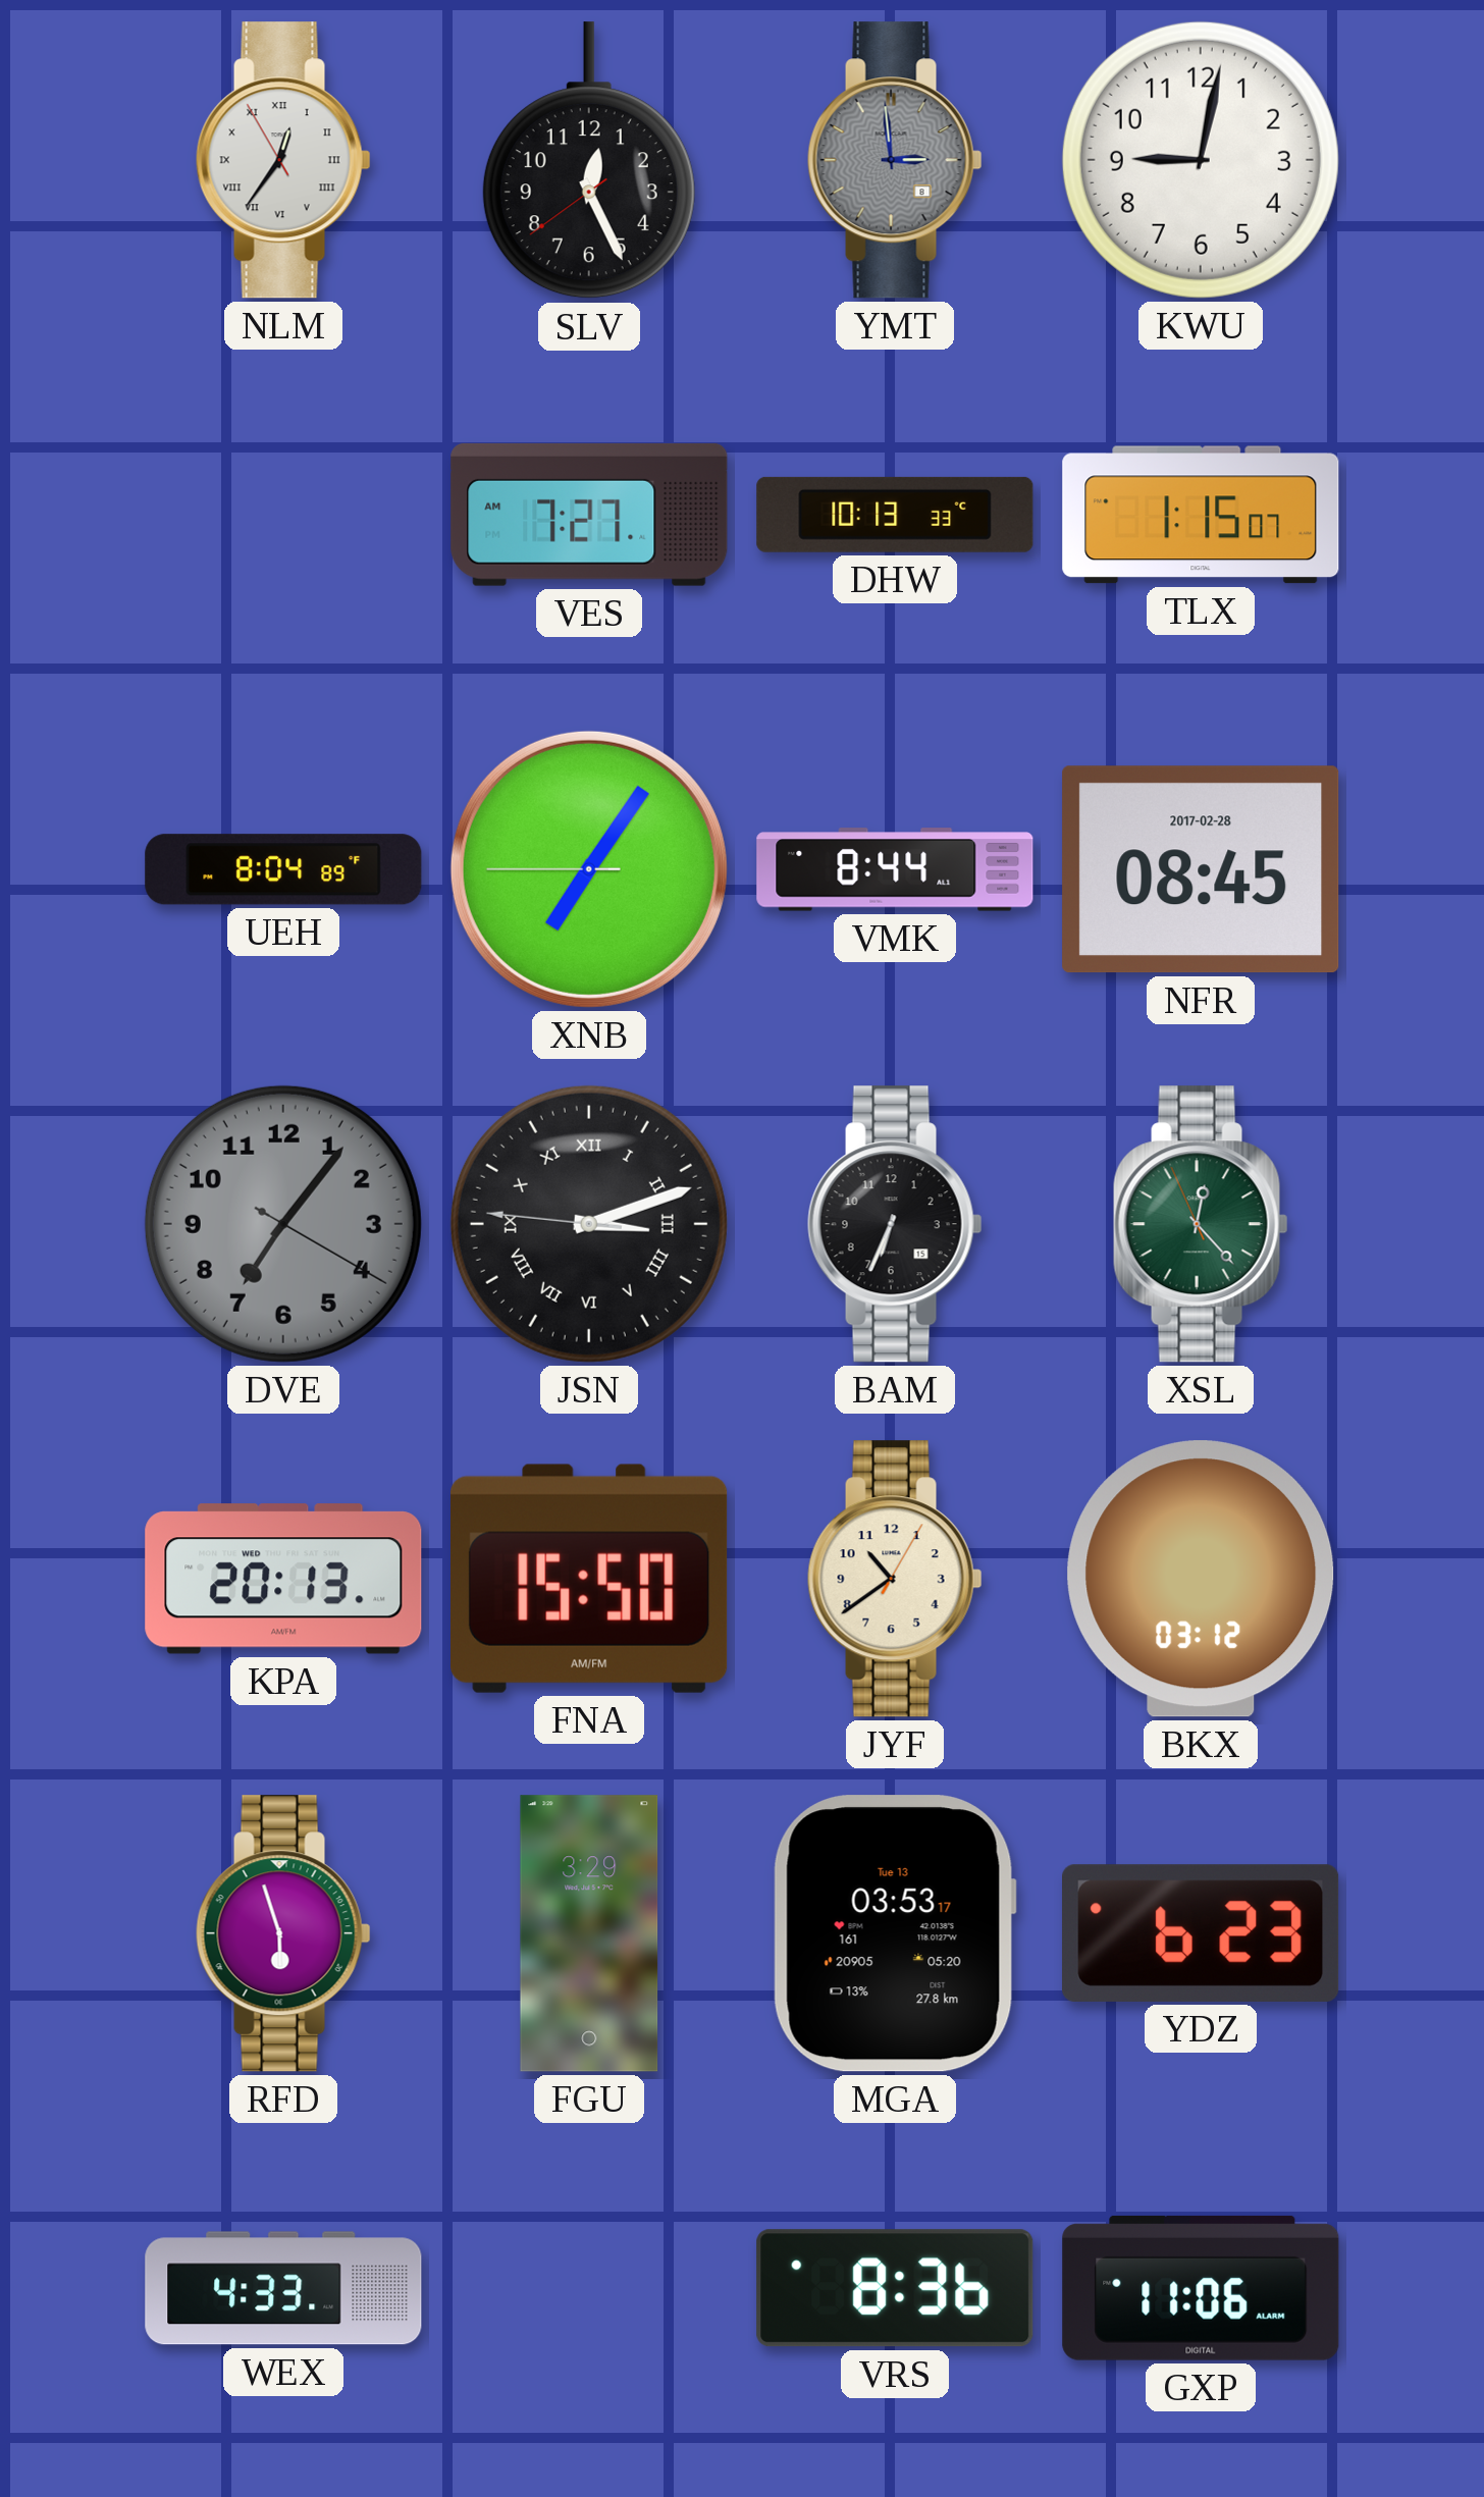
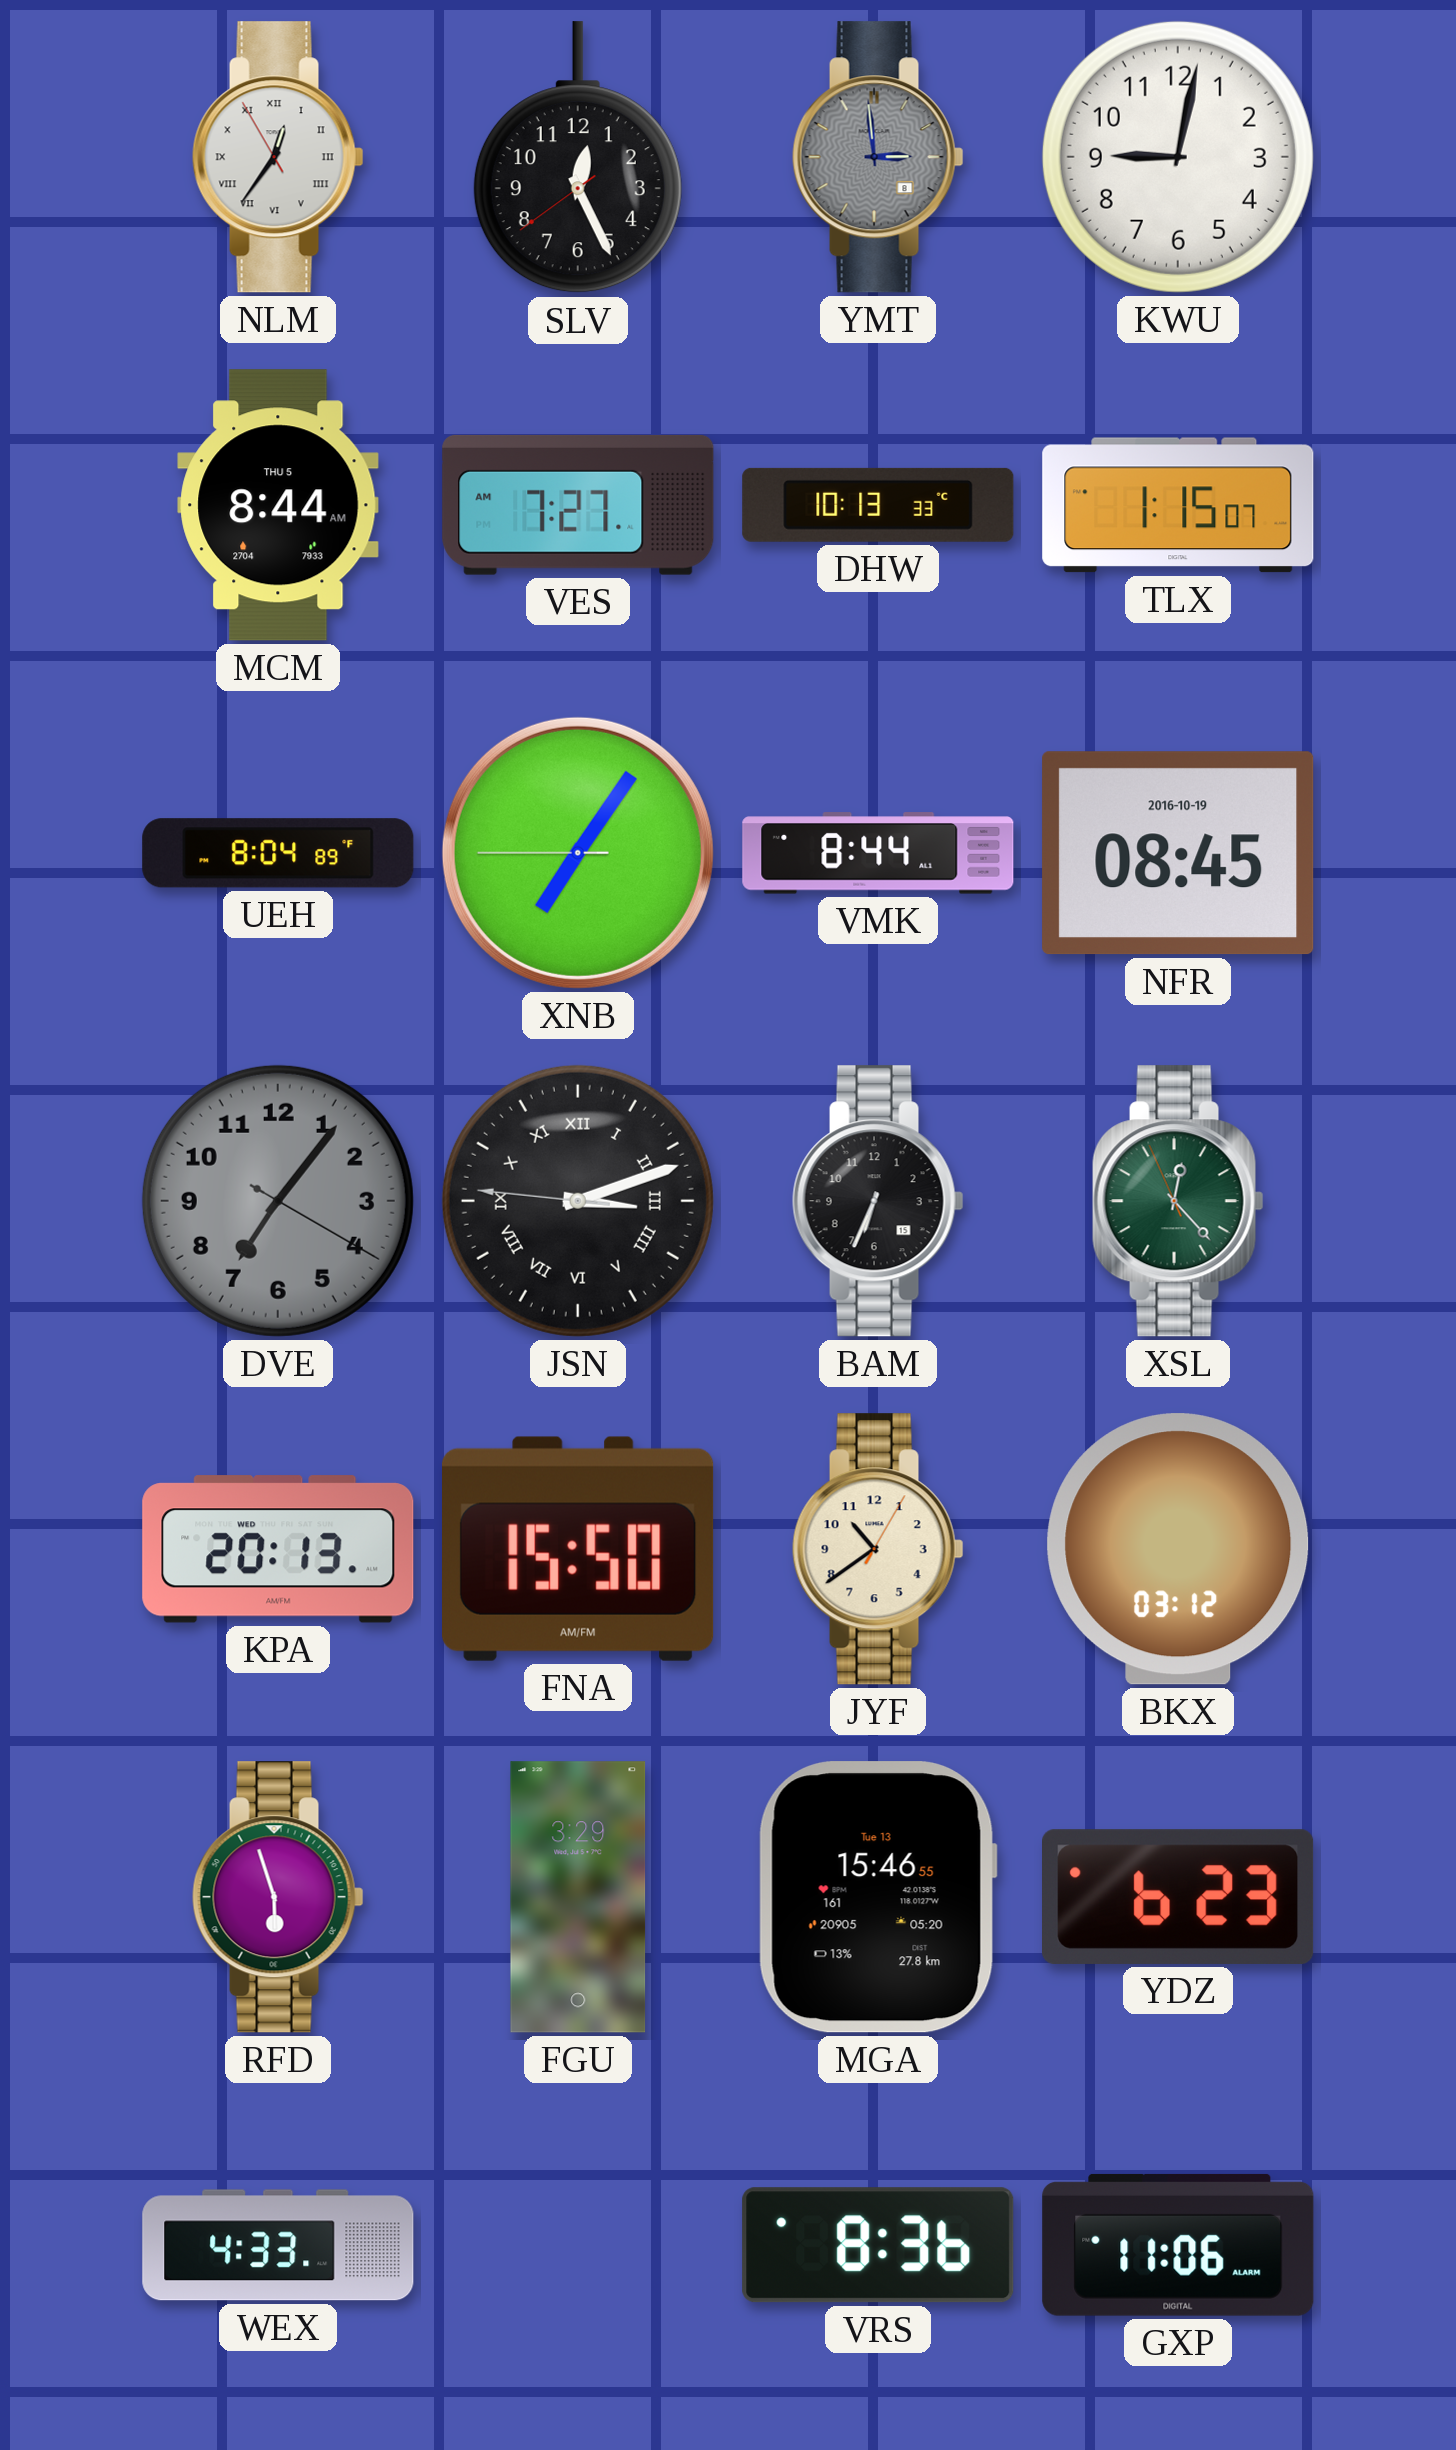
MCM: none -> 8:44 (278, 505)
NFR date: 2017-02-28 -> 2016-10-19 (1178, 853)
MGA: 03:53 -> 15:46 (878, 1897)
